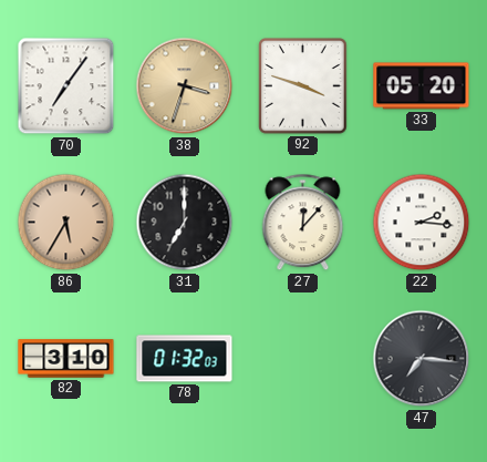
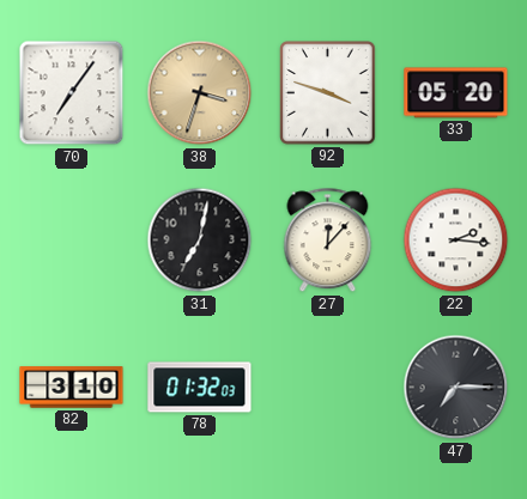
86: 5:35 -> none (66, 223)
31: 7:00 -> 7:02 (200, 241)
47: 7:16 -> 7:15 (456, 388)
